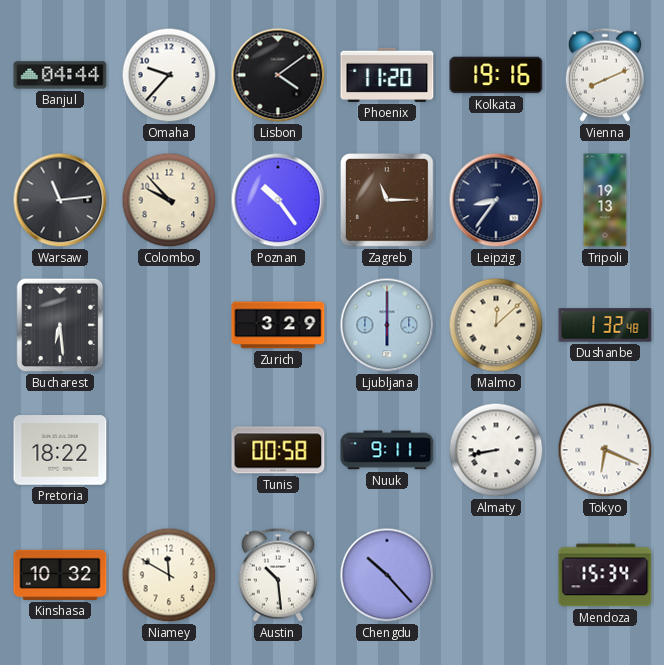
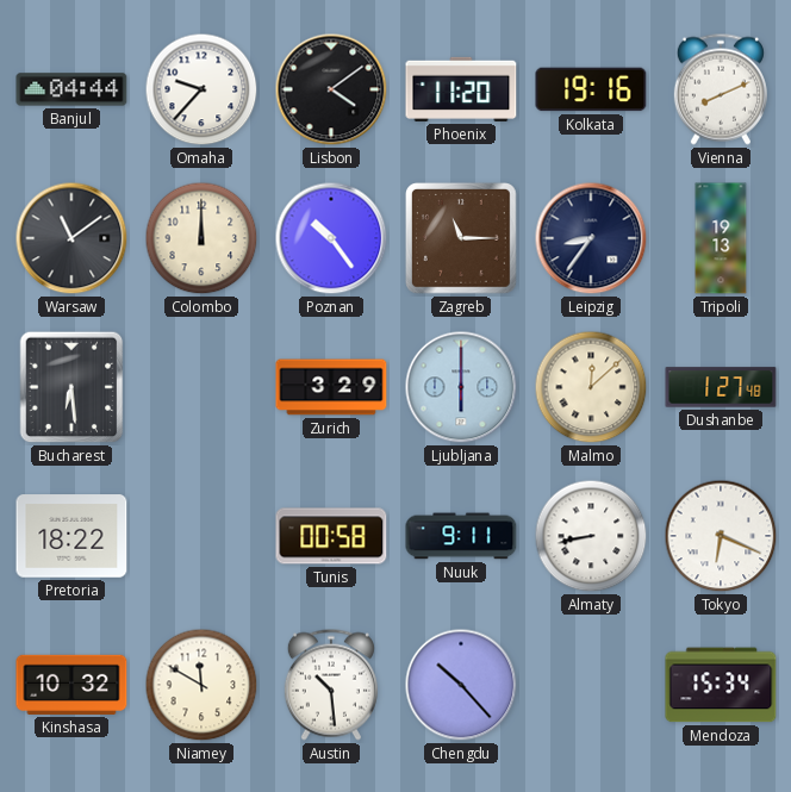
Warsaw: 11:14 -> 11:09 (71, 238)
Colombo: 9:53 -> 12:00 (201, 238)
Dushanbe: 1:32 -> 1:27 (721, 387)
